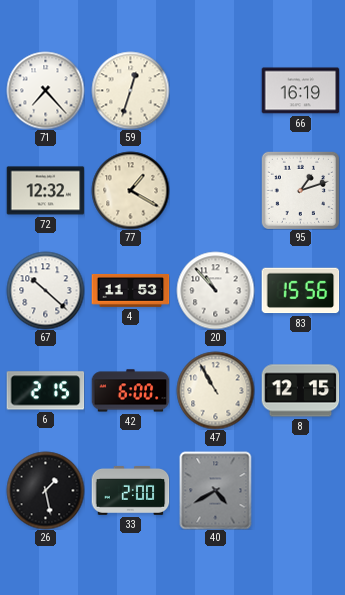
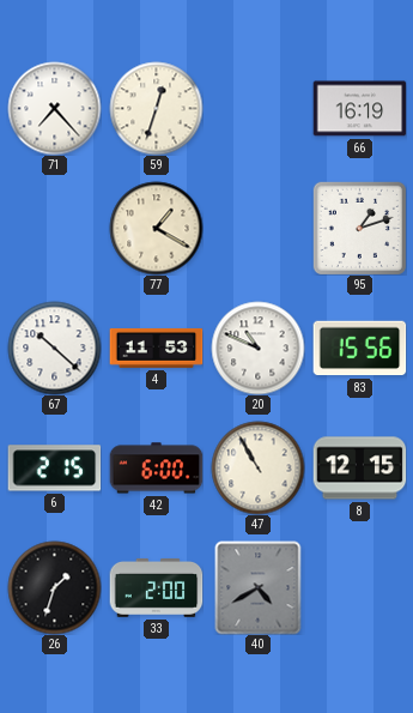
72: 12:32 -> none (45, 191)
20: 10:53 -> 10:49 (257, 348)
26: 1:28 -> 1:33 (54, 587)
